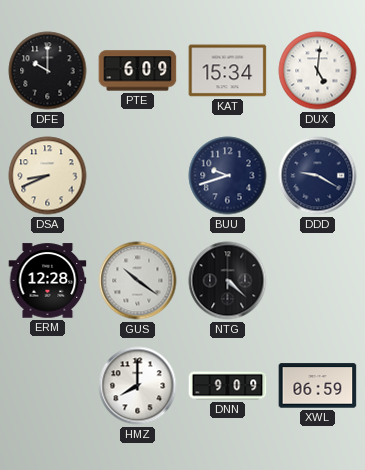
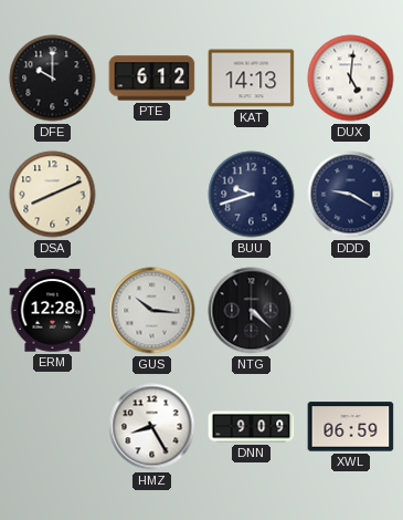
PTE: 6:09 -> 6:12 (152, 79)
KAT: 15:34 -> 14:13 (252, 79)
DSA: 8:41 -> 8:11 (53, 195)
GUS: 10:21 -> 10:16 (152, 311)
HMZ: 8:00 -> 8:25 (152, 427)
